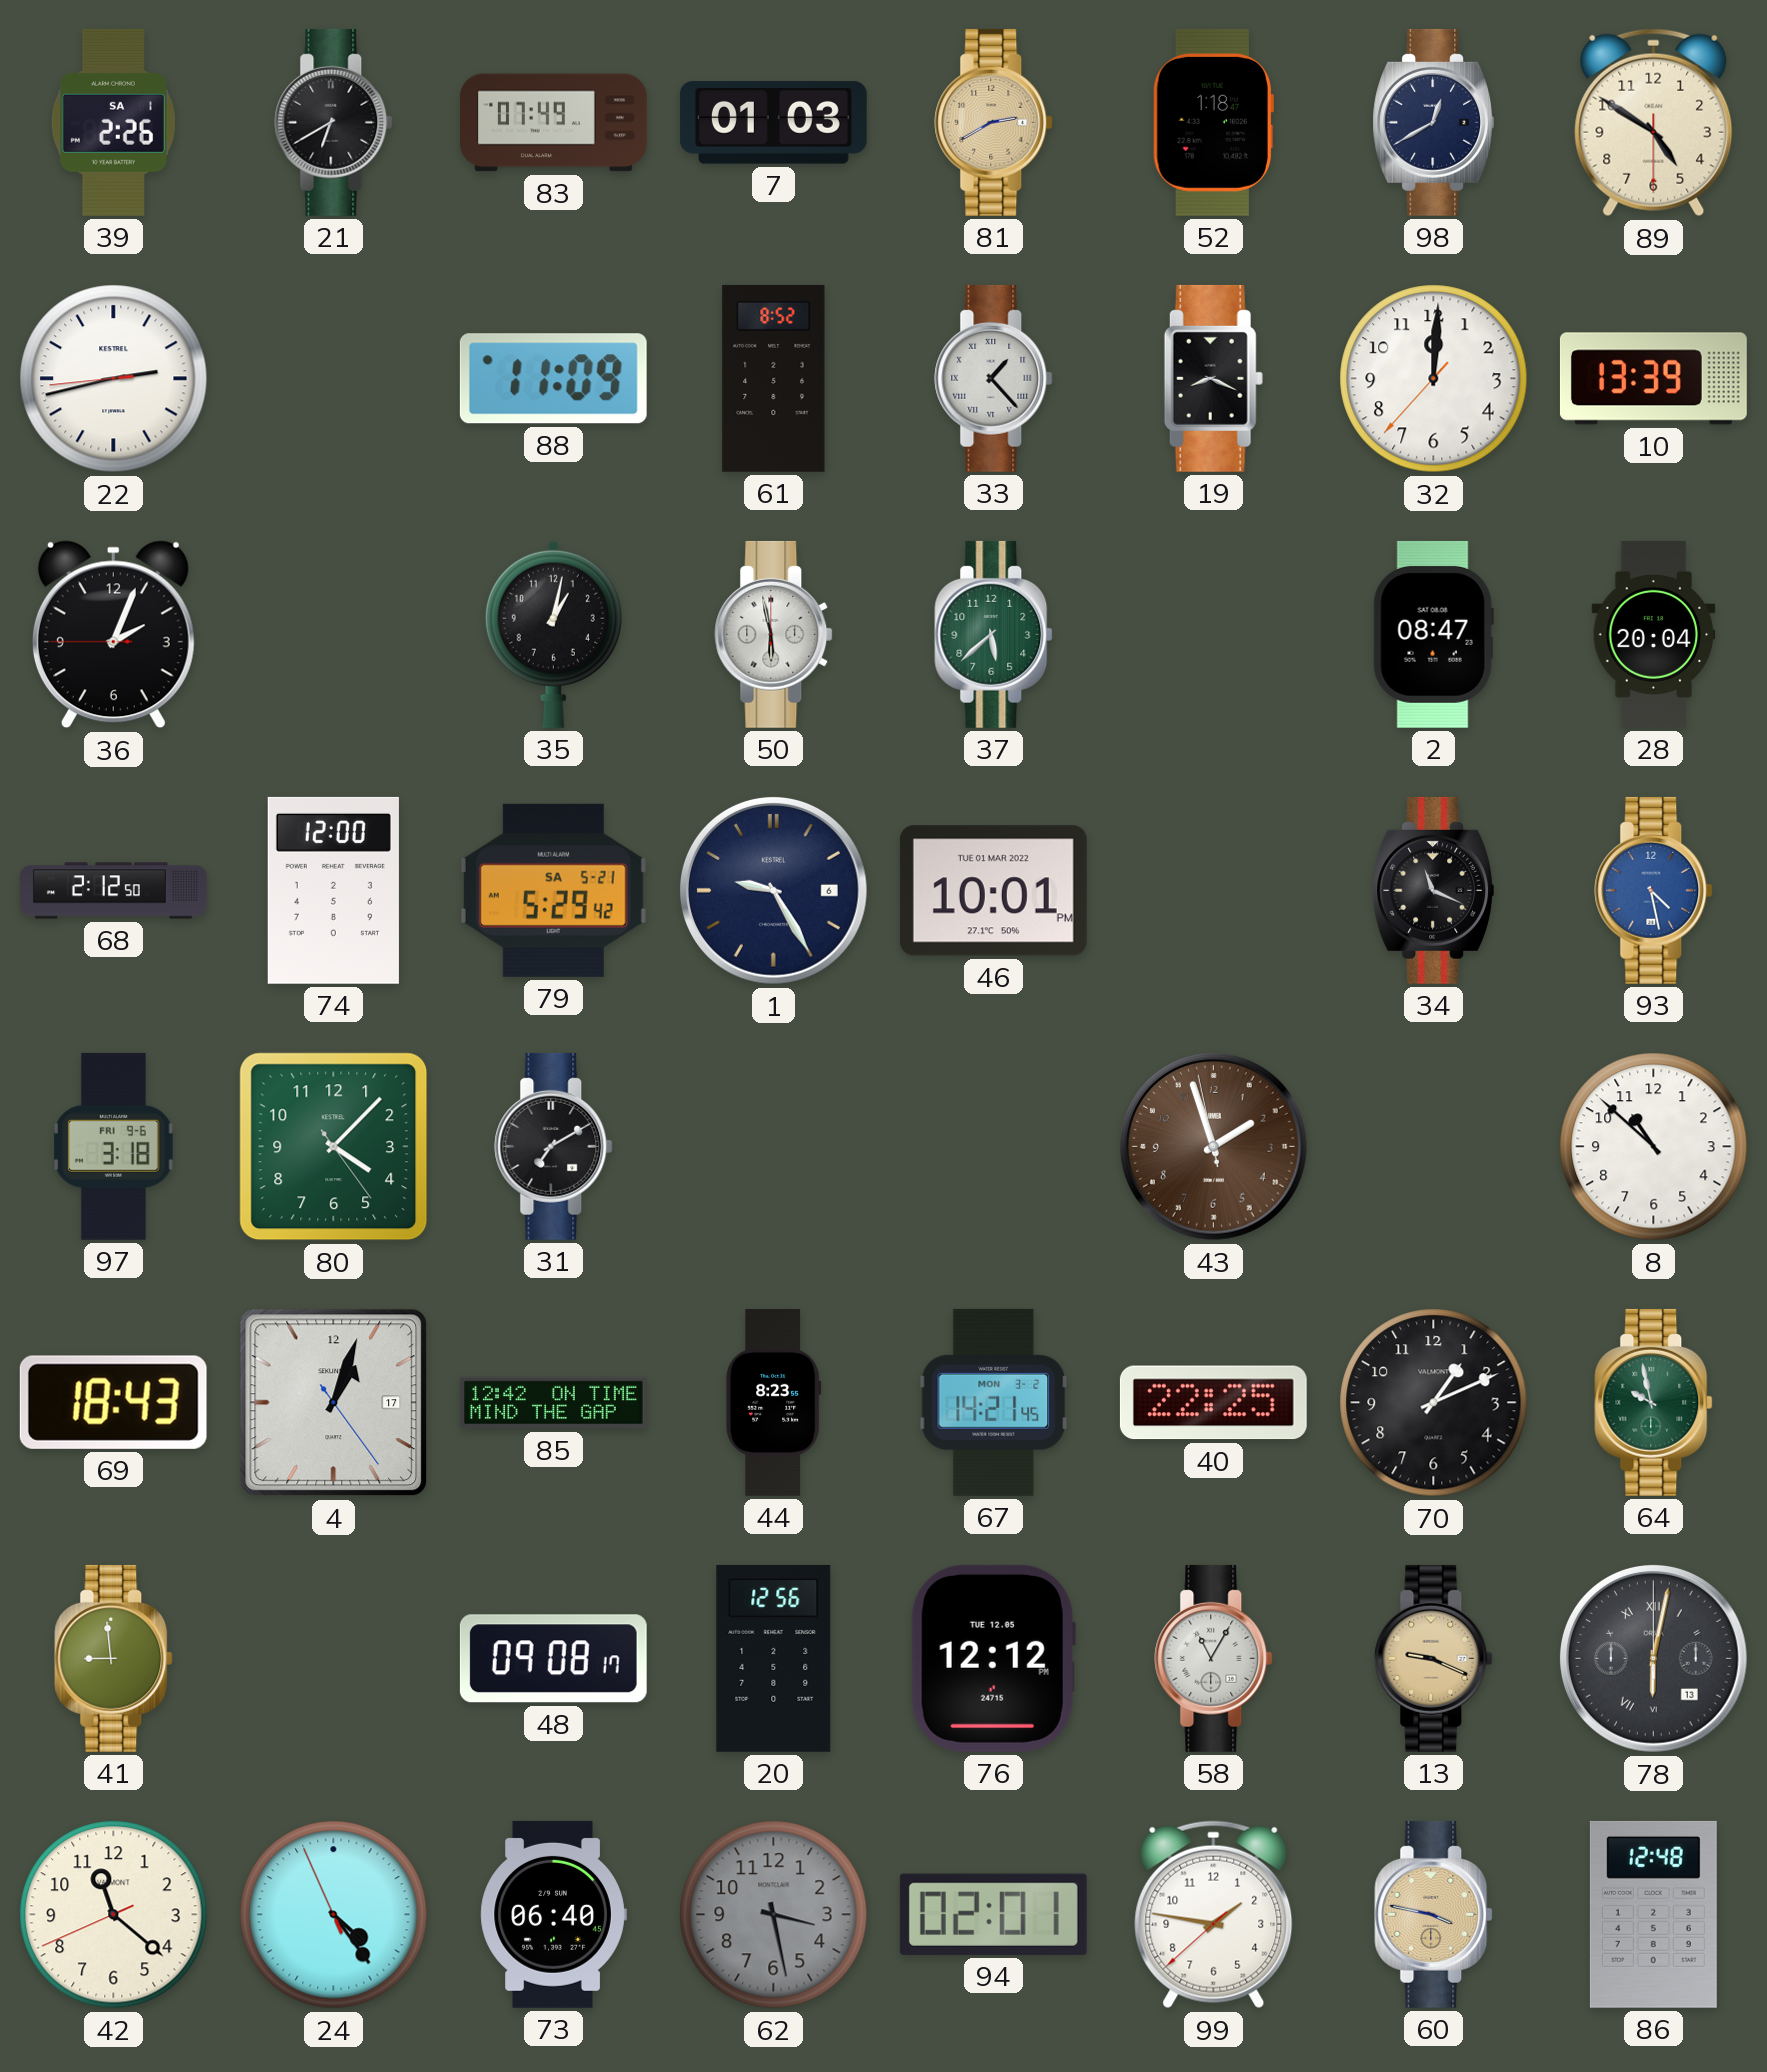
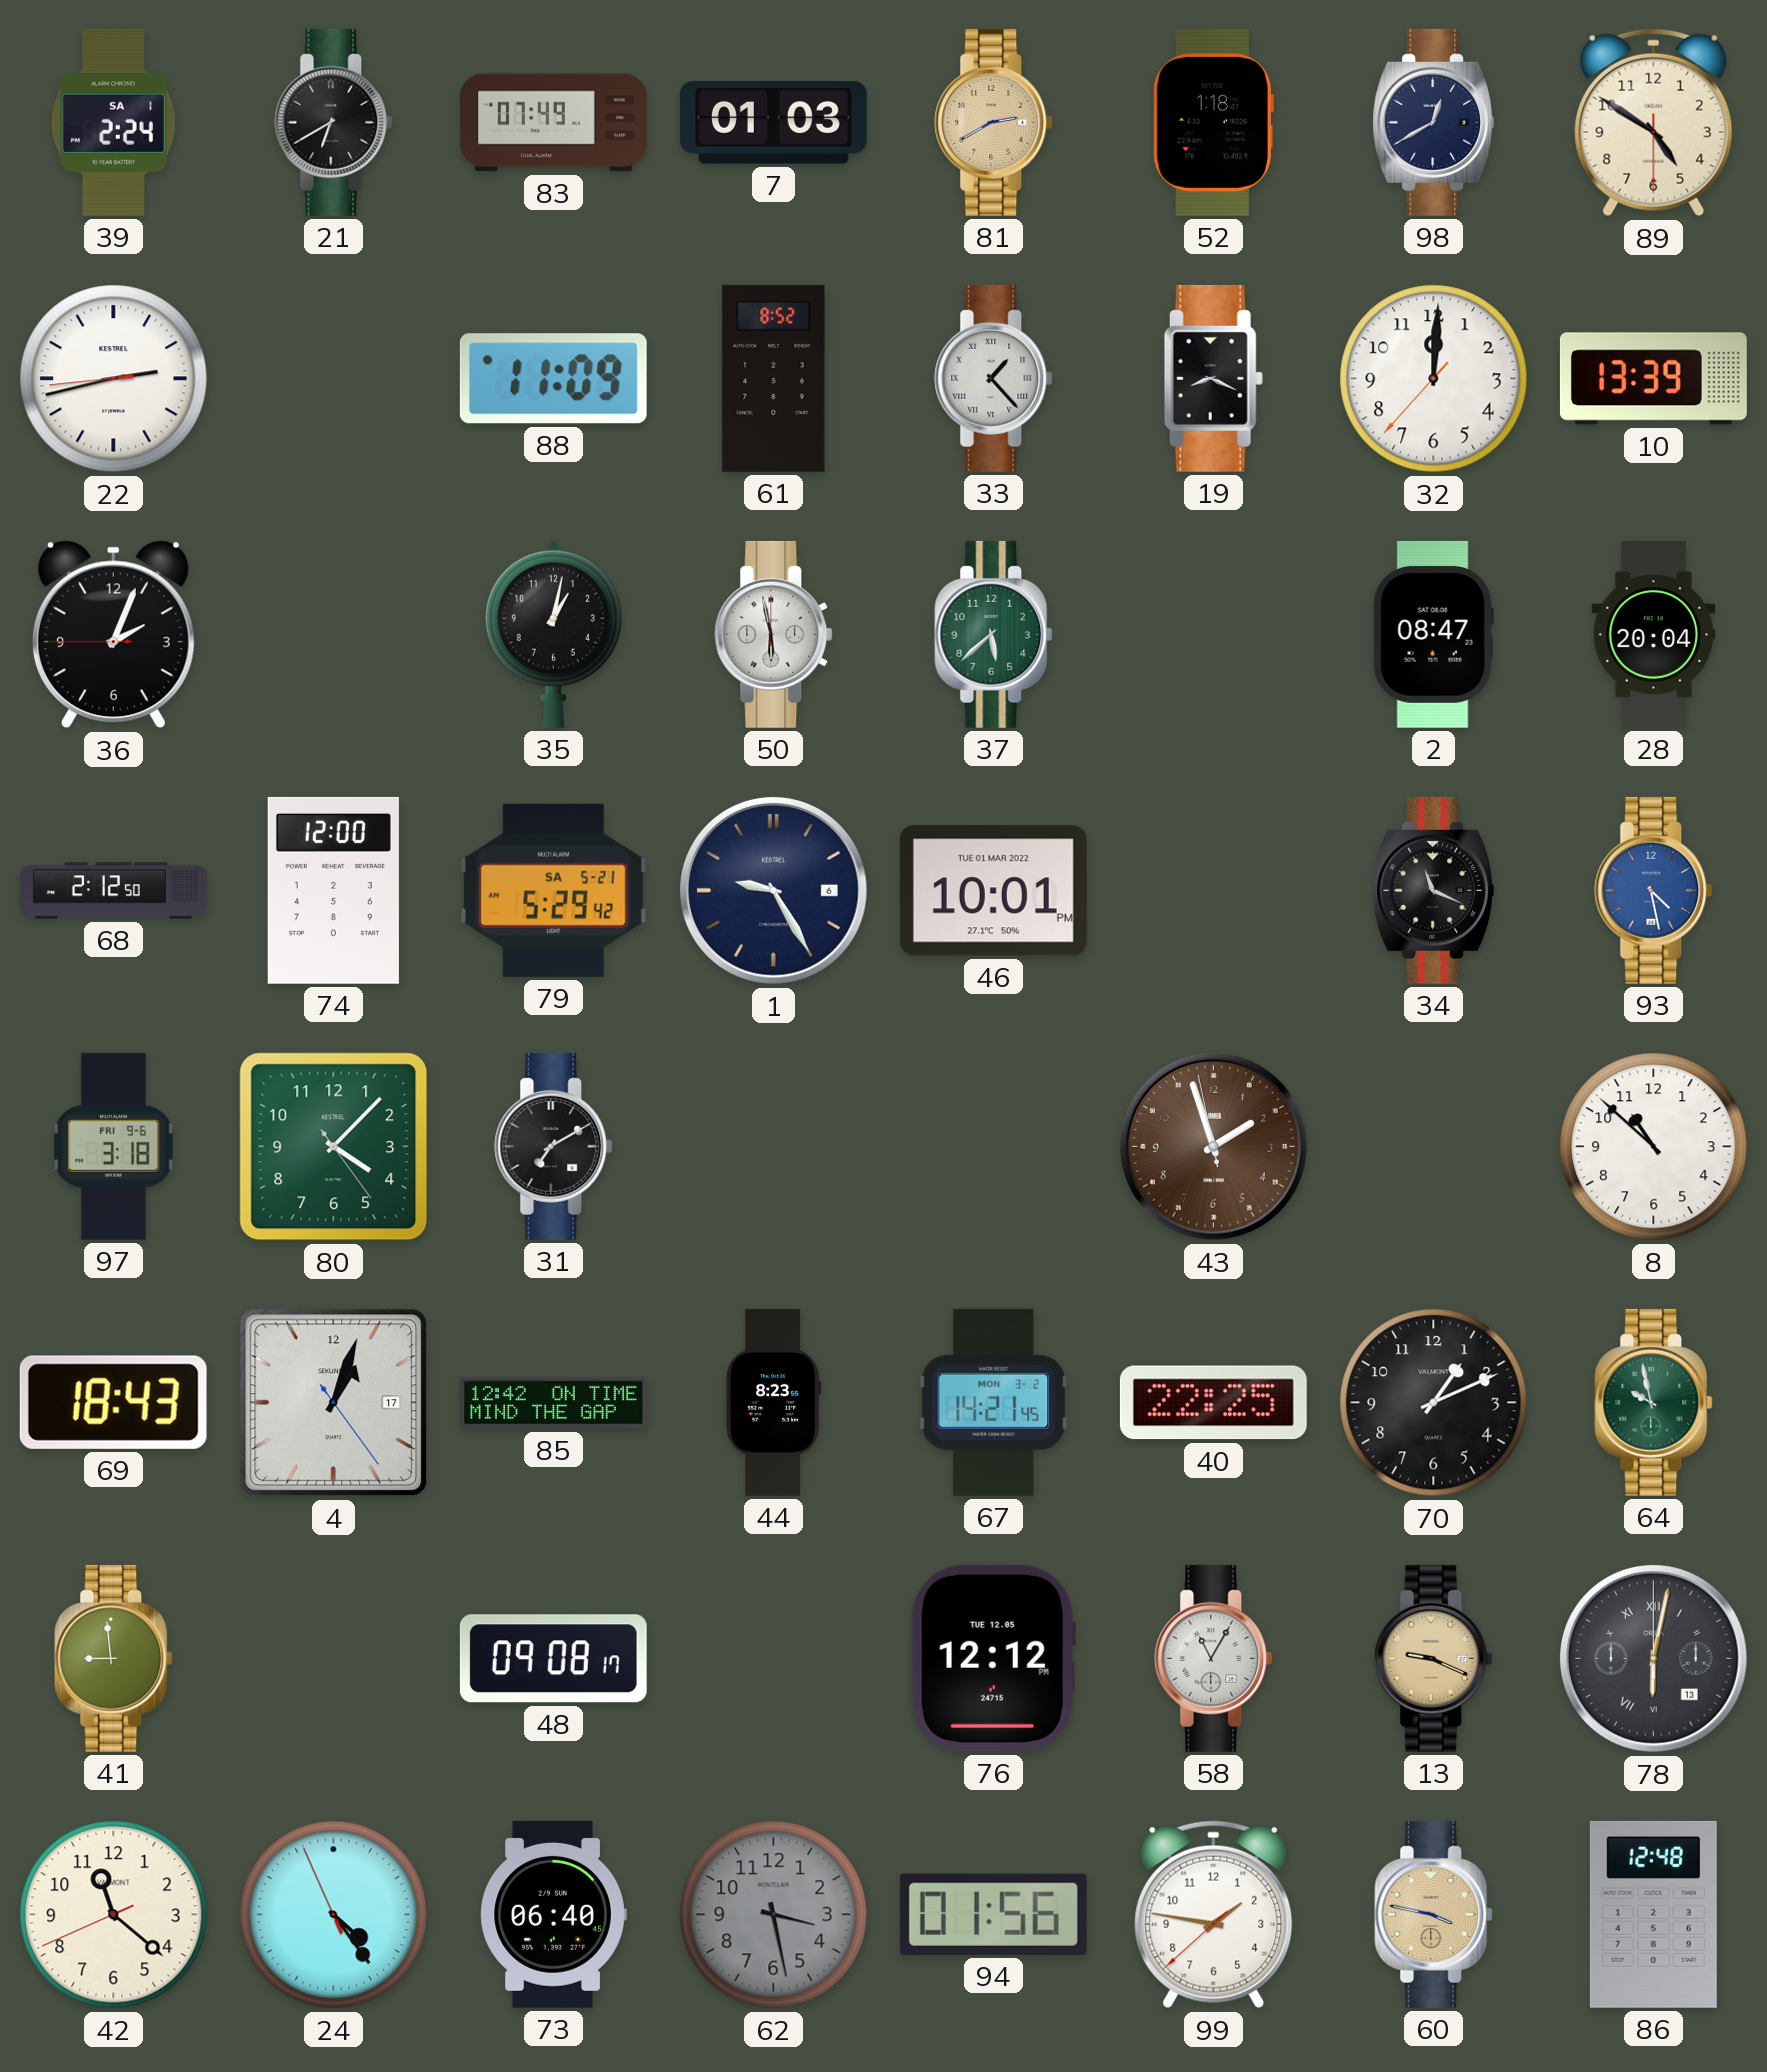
39: 2:26 -> 2:24 (113, 122)
20: 12:56 -> none (774, 1658)
94: 02:01 -> 01:56 (993, 1914)
